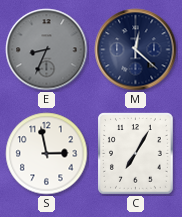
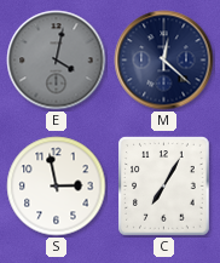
E: 8:34 -> 4:02 (57, 61)
